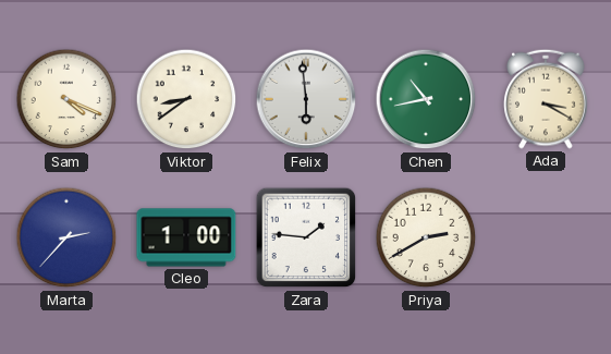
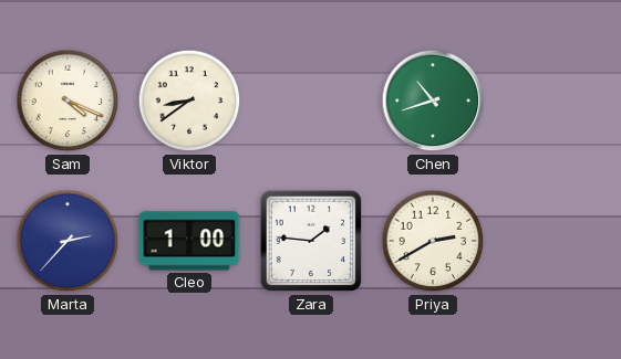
Felix: 5:59 -> none (306, 99)
Chen: 10:43 -> 10:42 (433, 101)
Ada: 3:20 -> none (546, 99)
